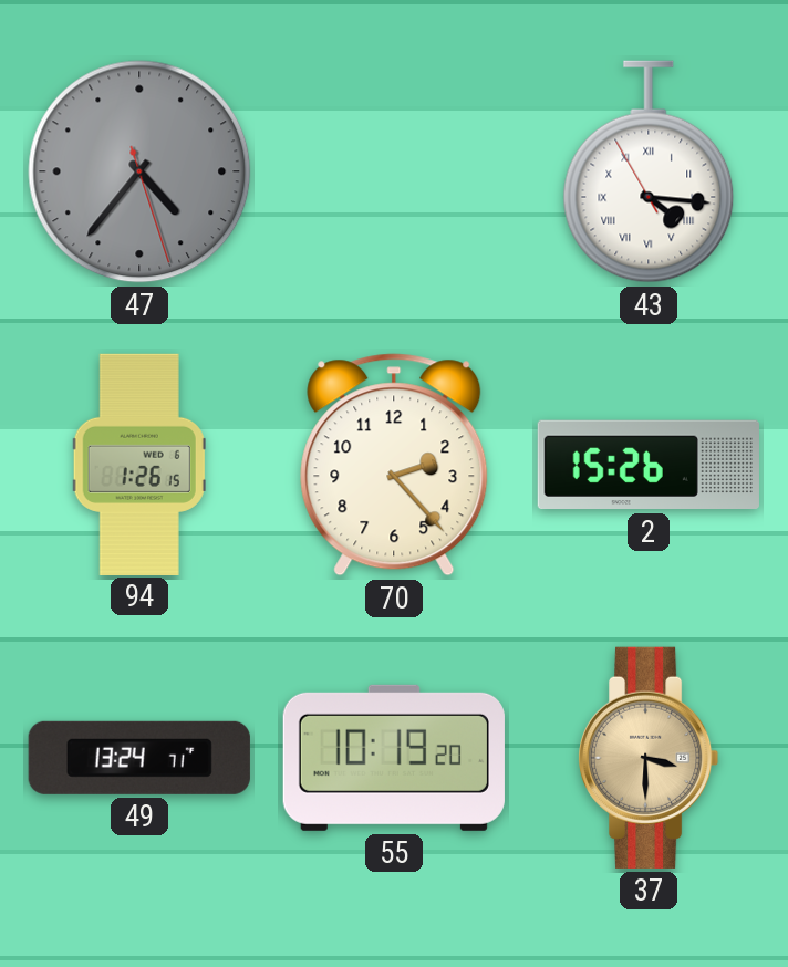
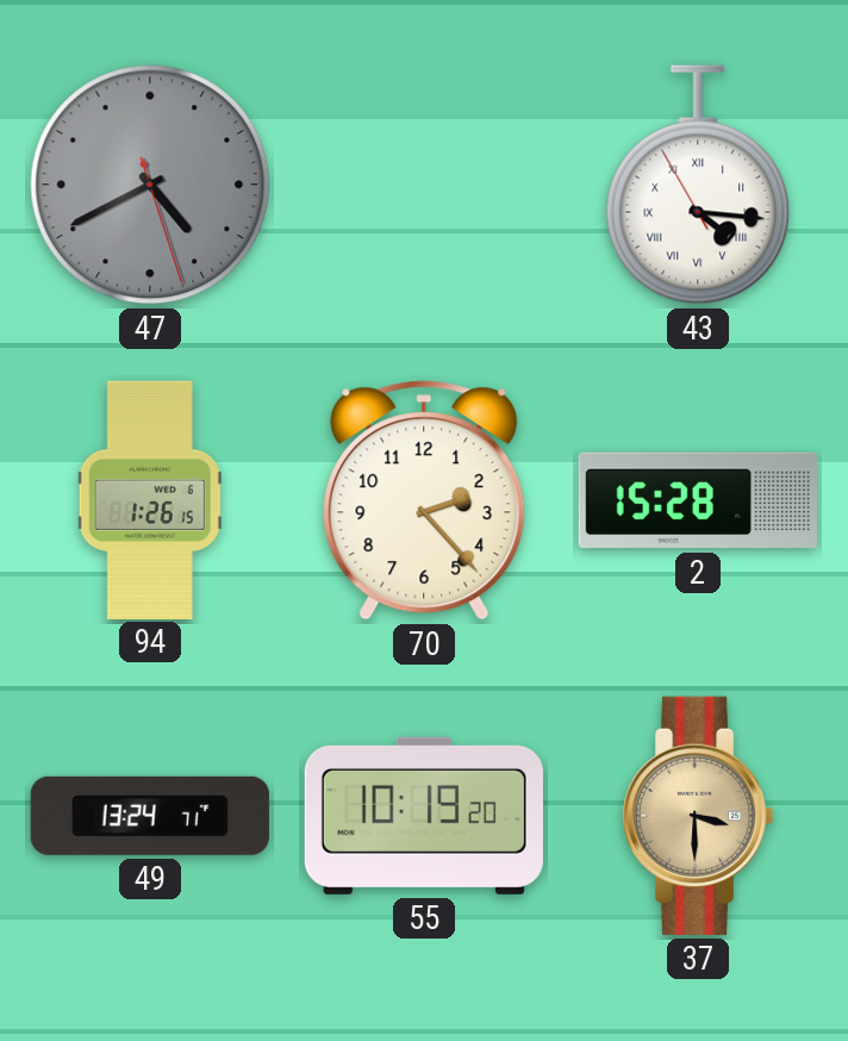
47: 4:36 -> 4:40 (150, 185)
2: 15:26 -> 15:28 (698, 500)
